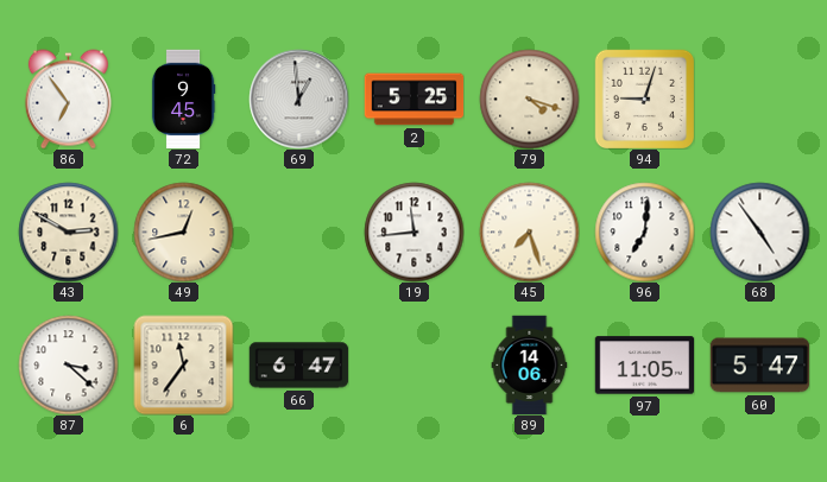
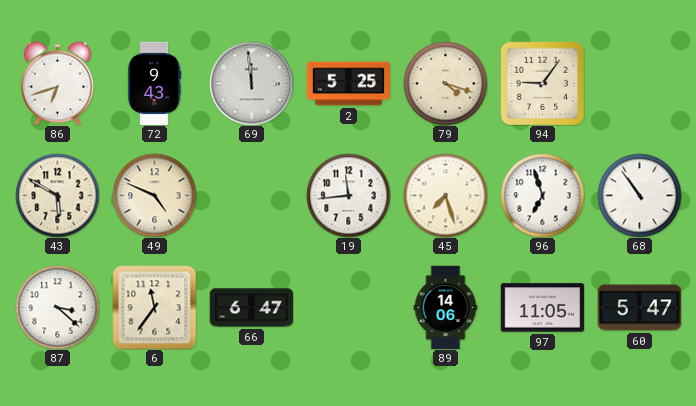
86: 6:54 -> 6:42 (57, 83)
72: 9:45 -> 9:43 (154, 83)
69: 12:59 -> 11:59 (251, 83)
94: 9:03 -> 9:06 (542, 83)
43: 2:50 -> 5:50 (57, 195)
49: 12:43 -> 4:49 (154, 195)
96: 7:01 -> 6:57 (542, 195)
68: 4:54 -> 10:54 (639, 195)
